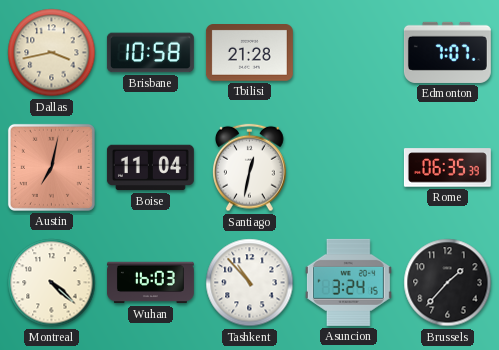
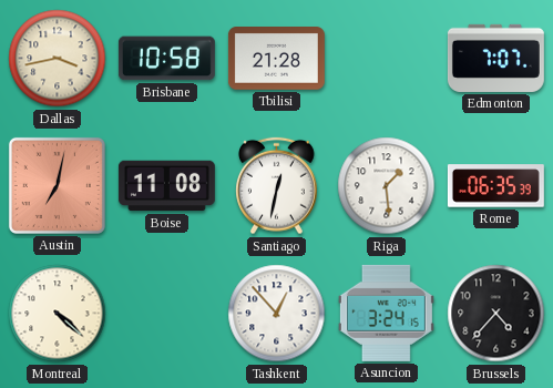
Boise: 11:04 -> 11:08 (166, 186)
Riga: none -> 1:29 (387, 186)
Wuhan: 16:03 -> none (150, 283)
Tashkent: 10:53 -> 12:53 (277, 314)
Brussels: 1:37 -> 4:37 (496, 314)
